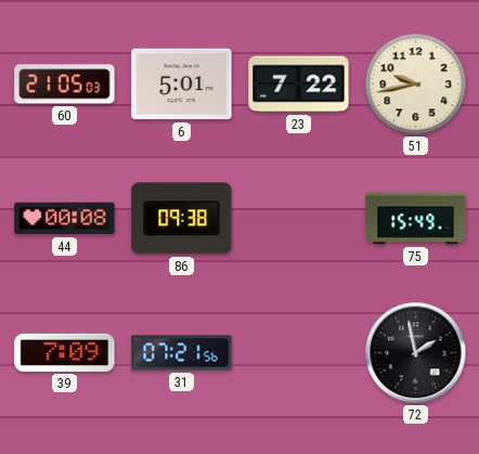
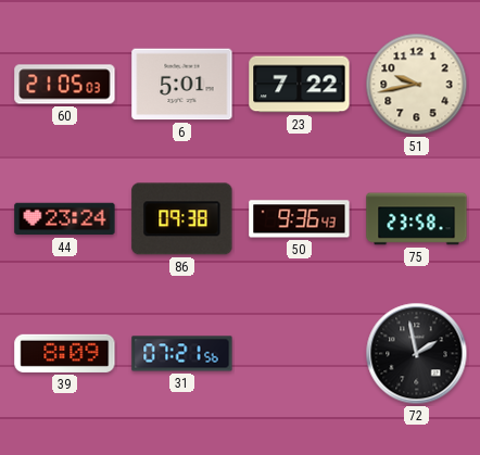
44: 00:08 -> 23:24 (65, 219)
50: none -> 9:36 (300, 219)
75: 15:49 -> 23:58 (417, 219)
39: 7:09 -> 8:09 (65, 353)
